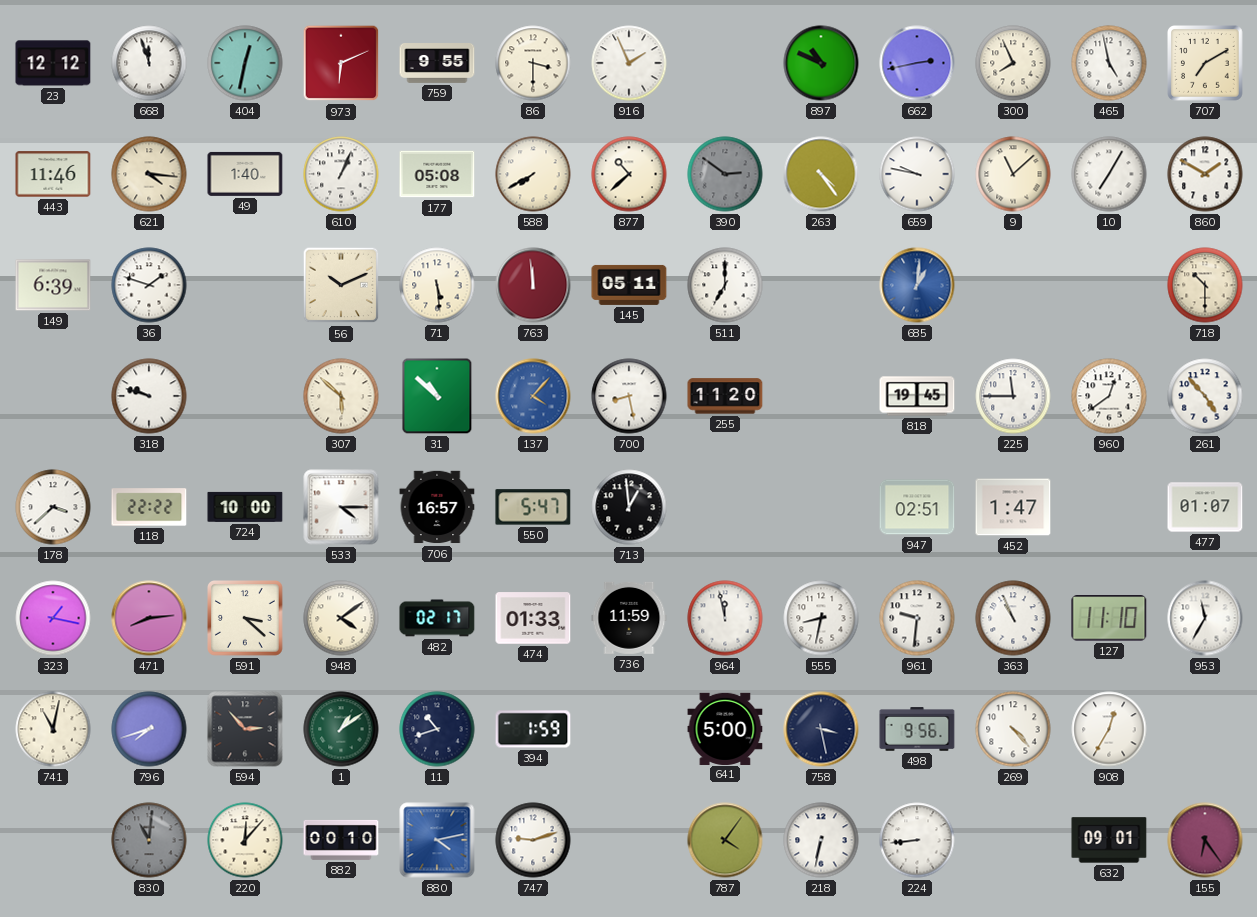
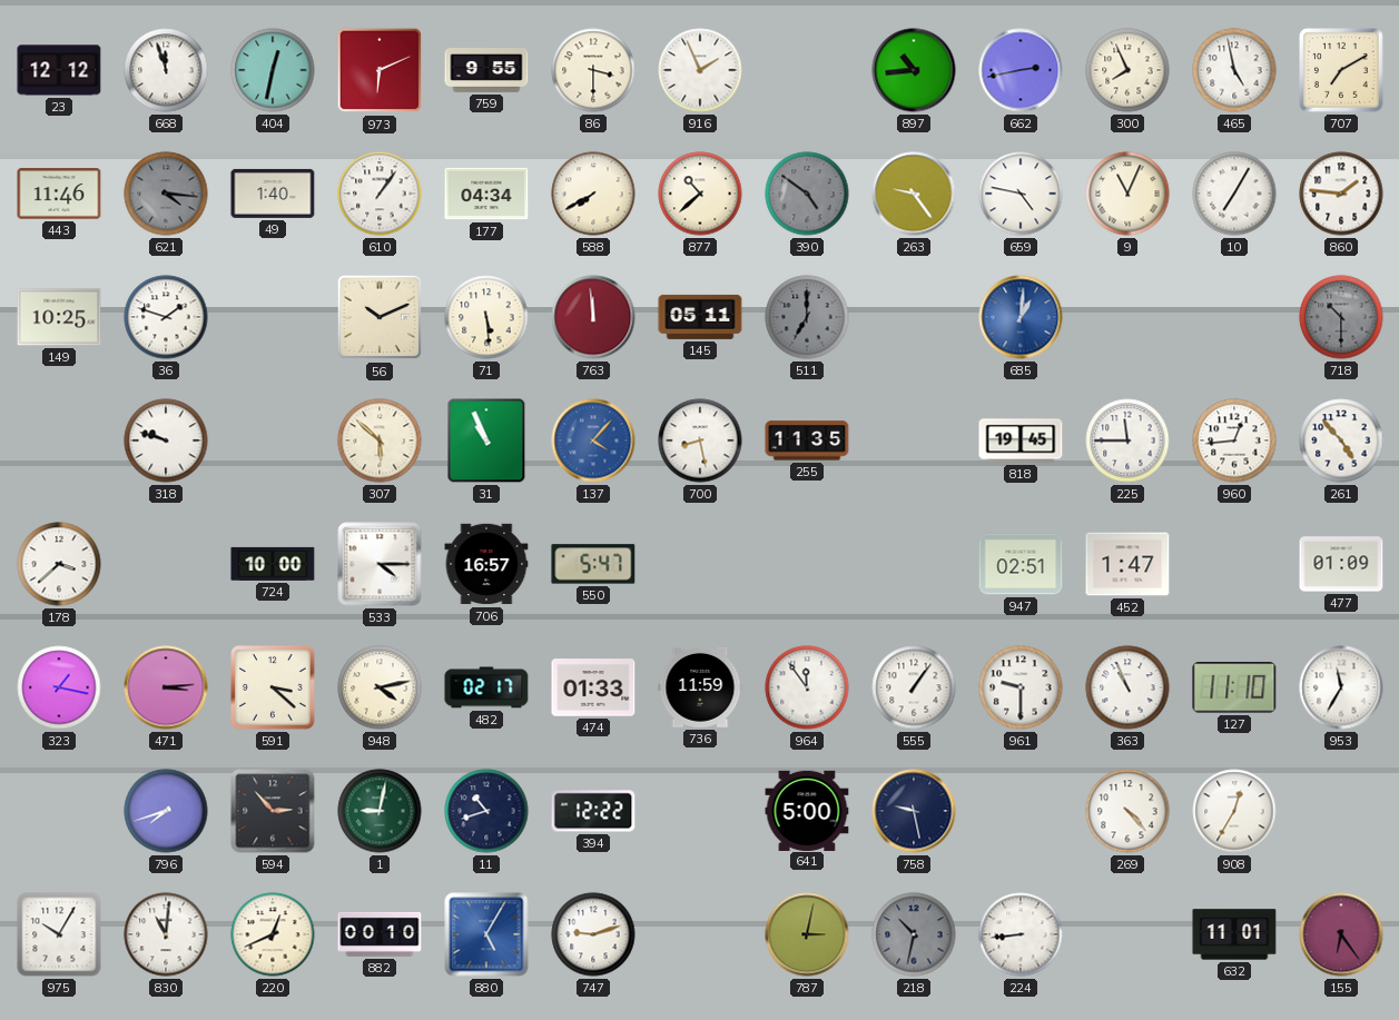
897: 10:49 -> 10:44 (914, 70)
621 dial: cream -> grey (166, 194)
610: 1:04 -> 1:06 (380, 194)
177: 05:08 -> 04:34 (486, 194)
390: 2:51 -> 4:51 (807, 194)
263: 4:24 -> 9:24 (914, 194)
659: 9:47 -> 4:47 (1021, 194)
9: 11:08 -> 11:04 (1127, 194)
860: 1:50 -> 1:46 (1341, 194)
149: 6:39 -> 10:25 (59, 317)
511 dial: white -> grey (807, 317)
718 dial: cream -> grey (1341, 317)
31: 10:52 -> 10:56 (486, 440)
255: 11:20 -> 11:35 (807, 440)
960: 12:39 -> 12:44 (1234, 440)
118: 22:22 -> none (149, 507)
713: 12:59 -> none (629, 507)
477: 01:07 -> 01:09 (1341, 564)
471: 8:14 -> 3:14 (166, 687)
948: 4:09 -> 4:13 (380, 687)
964: 11:58 -> 11:54 (807, 687)
555: 8:32 -> 1:06 (914, 687)
961: 9:31 -> 9:30 (1021, 687)
741: 11:02 -> none (53, 729)
1: 1:09 -> 9:02 (380, 811)
394: 1:59 -> 12:22 (593, 811)
758: 3:28 -> 9:28 (914, 811)
498: 9:56 -> none (917, 729)
975: none -> 10:05 (59, 934)
830 dial: grey -> white (166, 934)
220: 12:07 -> 12:41 (273, 934)
880: 4:13 -> 5:05 (486, 934)
787: 4:06 -> 3:02 (807, 934)
218: 6:32 -> 10:32 (914, 934)
218 dial: white -> grey (914, 934)
632: 09:01 -> 11:01 (1234, 934)
